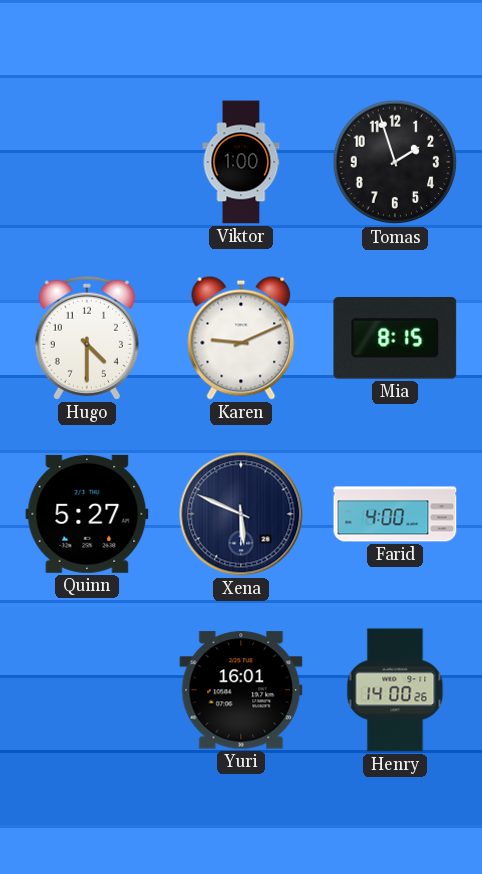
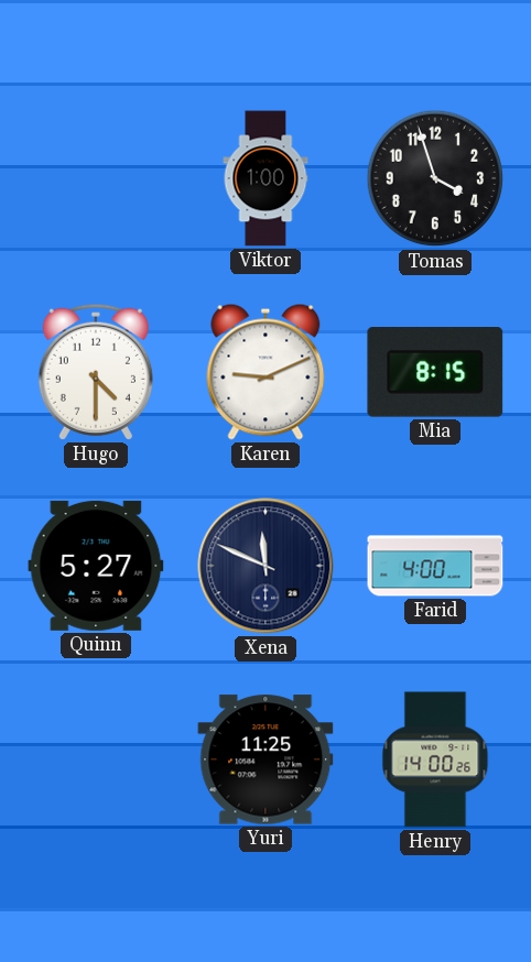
Tomas: 1:57 -> 3:57 (435, 178)
Xena: 5:49 -> 11:49 (265, 566)
Yuri: 16:01 -> 11:25 (265, 759)
